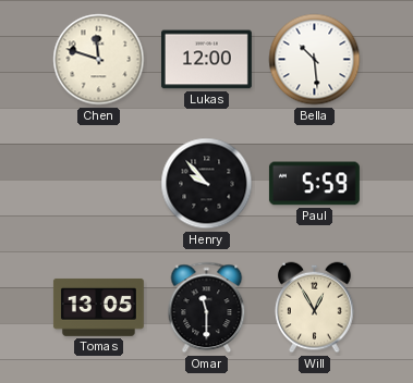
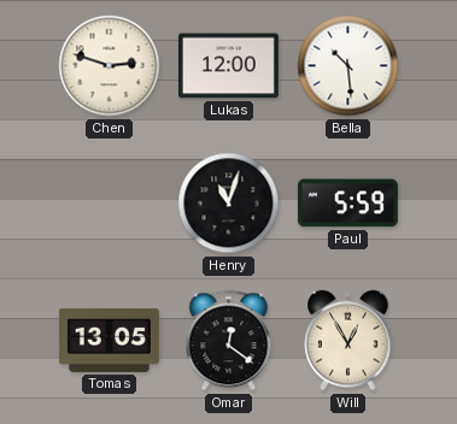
Chen: 11:48 -> 2:48 (110, 66)
Henry: 9:53 -> 11:03 (229, 204)
Omar: 11:30 -> 12:21 (229, 341)
